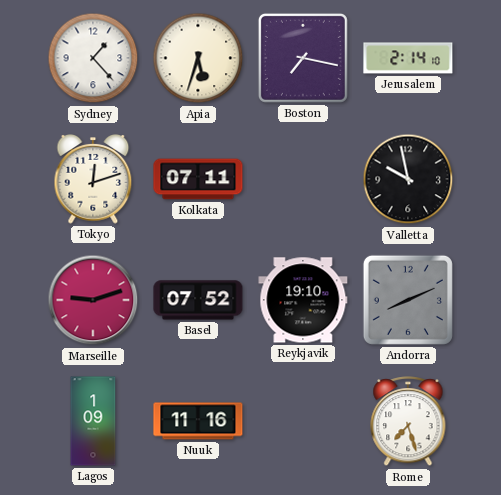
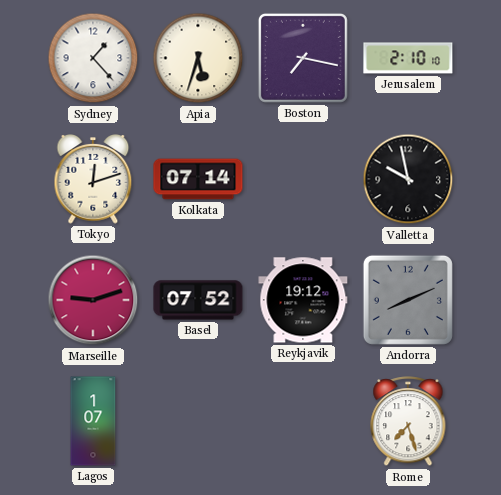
Jerusalem: 2:14 -> 2:10 (408, 58)
Kolkata: 07:11 -> 07:14 (198, 179)
Reykjavik: 19:10 -> 19:12 (303, 300)
Lagos: 1:09 -> 1:07 (93, 421)
Nuuk: 11:16 -> none (198, 421)
